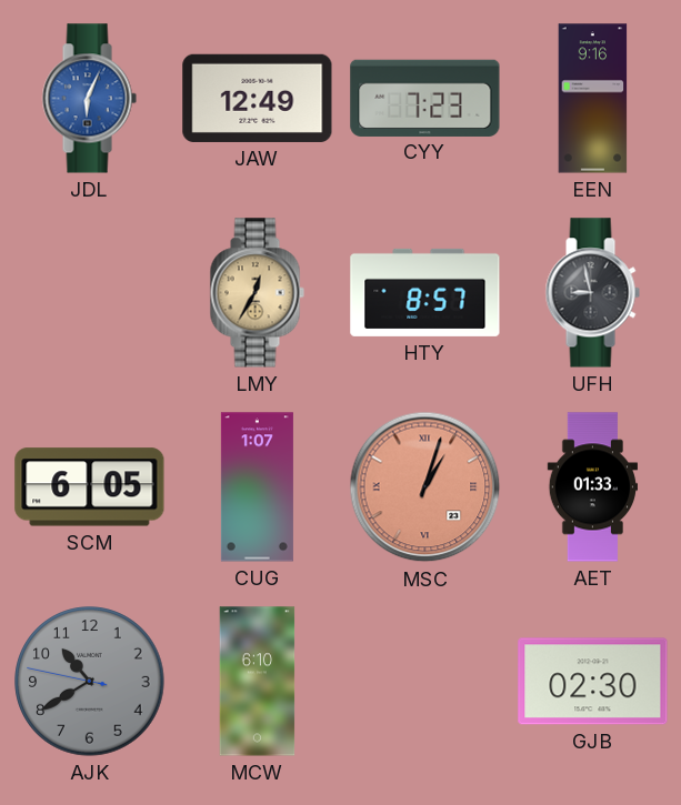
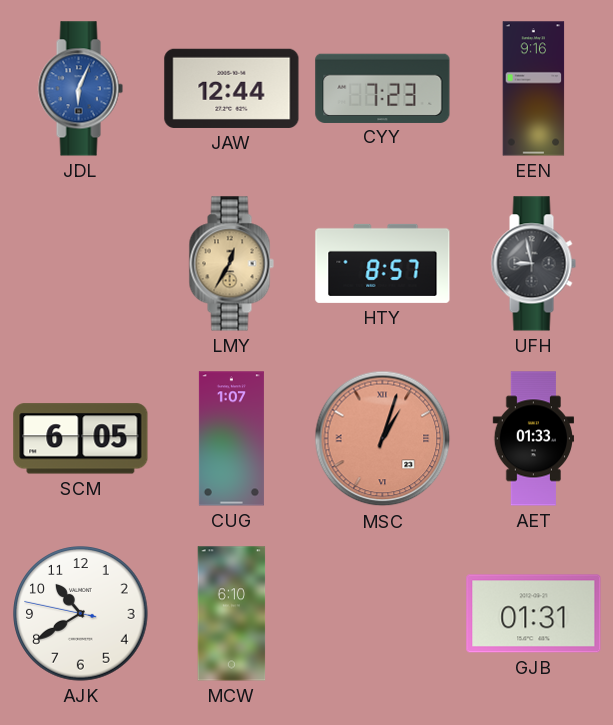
JAW: 12:49 -> 12:44 (232, 88)
AJK dial: grey -> white (81, 614)
GJB: 02:30 -> 01:31 (534, 614)
